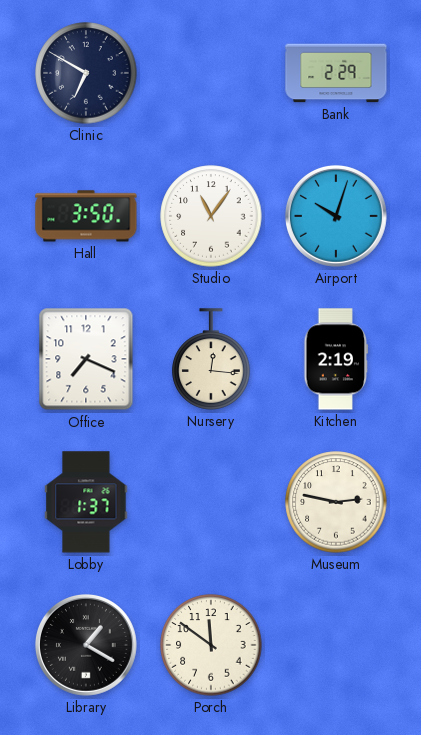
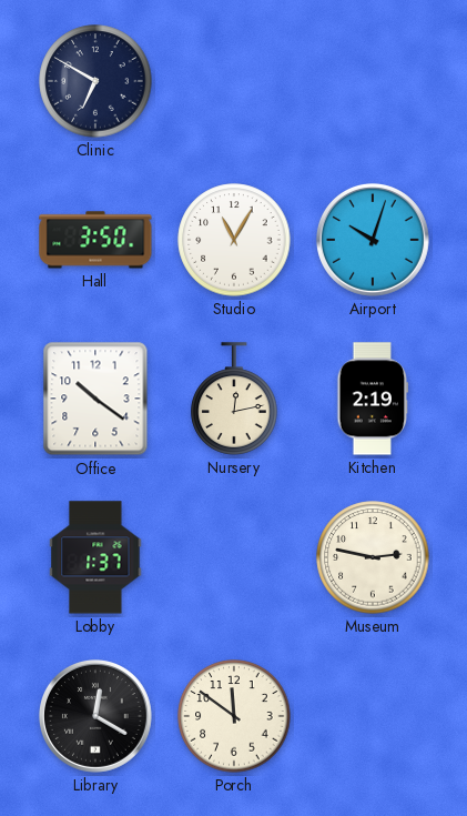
Bank: 2:29 -> none (336, 73)
Studio: 11:06 -> 11:05 (234, 240)
Office: 7:19 -> 10:21 (95, 399)
Nursery: 12:16 -> 12:13 (234, 399)
Library: 1:20 -> 12:20 (95, 716)
